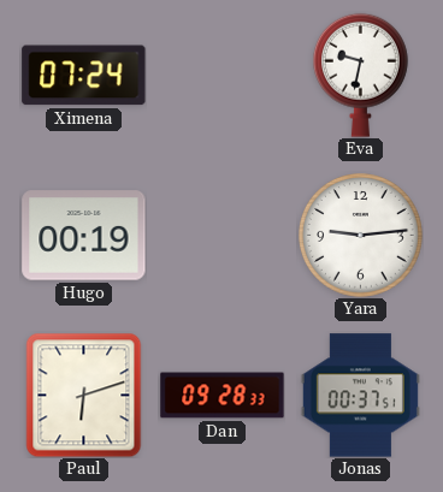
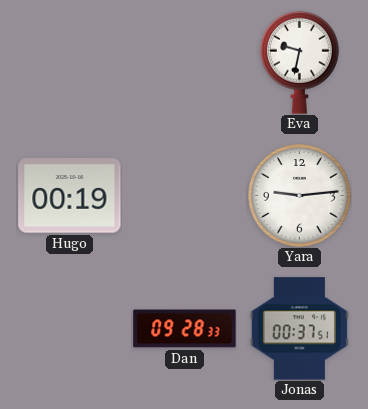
Ximena: 07:24 -> none (84, 76)
Paul: 6:12 -> none (84, 395)
